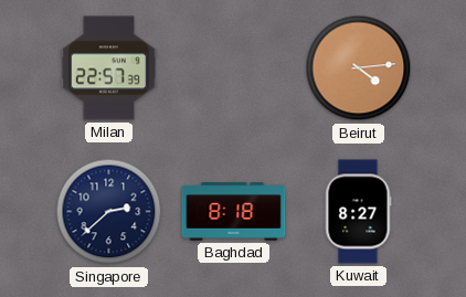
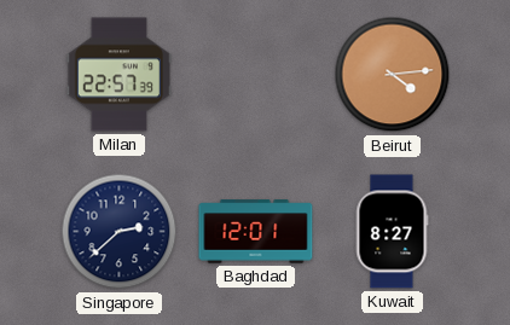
Baghdad: 8:18 -> 12:01 (256, 232)
